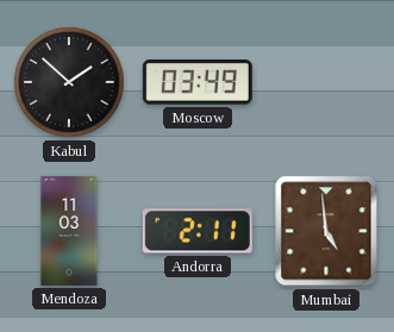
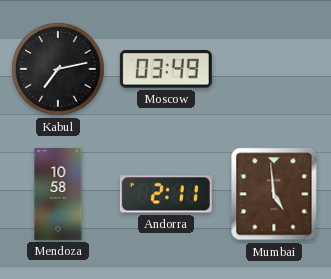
Kabul: 1:52 -> 7:13 (58, 69)
Mendoza: 11:03 -> 10:58 (58, 194)
